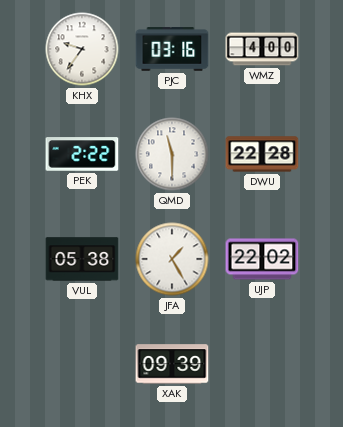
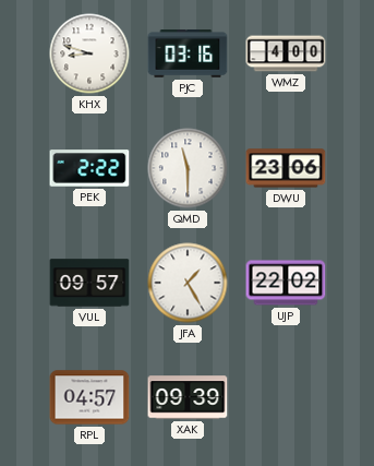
KHX: 9:36 -> 8:48 (89, 53)
DWU: 22:28 -> 23:06 (286, 168)
VUL: 05:38 -> 09:57 (89, 283)
RPL: none -> 04:57 (89, 397)
